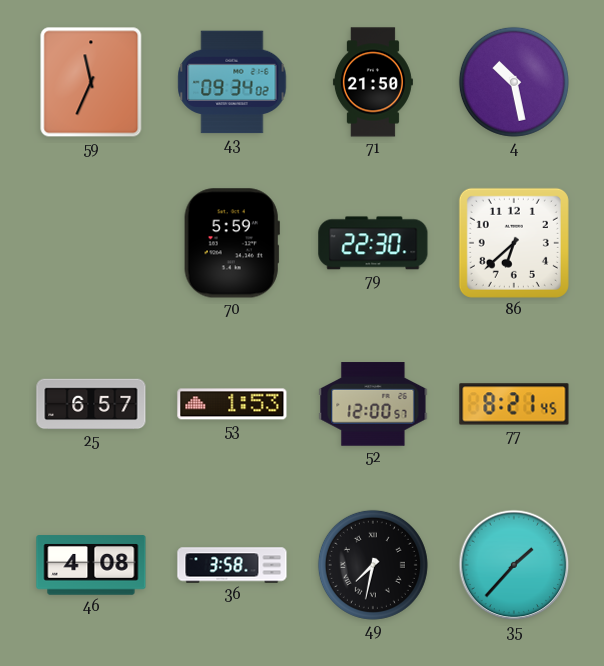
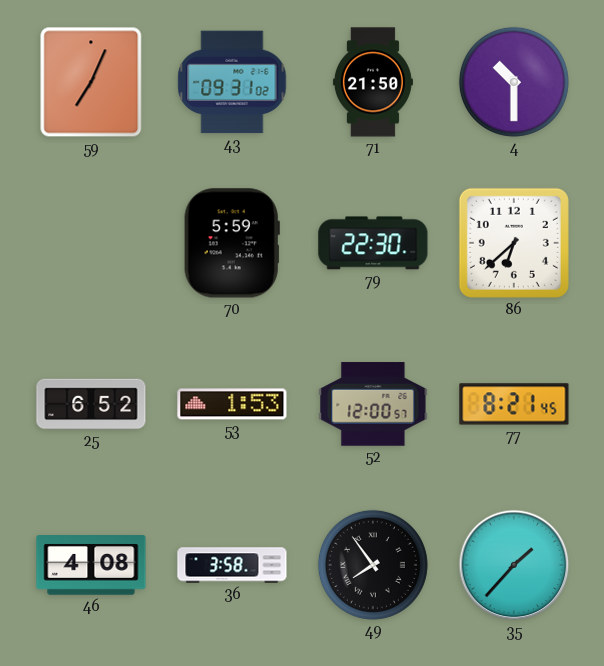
59: 11:34 -> 7:04 (91, 82)
43: 09:34 -> 09:31 (232, 82)
4: 10:28 -> 10:30 (514, 82)
25: 6:57 -> 6:52 (91, 404)
49: 7:32 -> 7:54 (373, 565)
